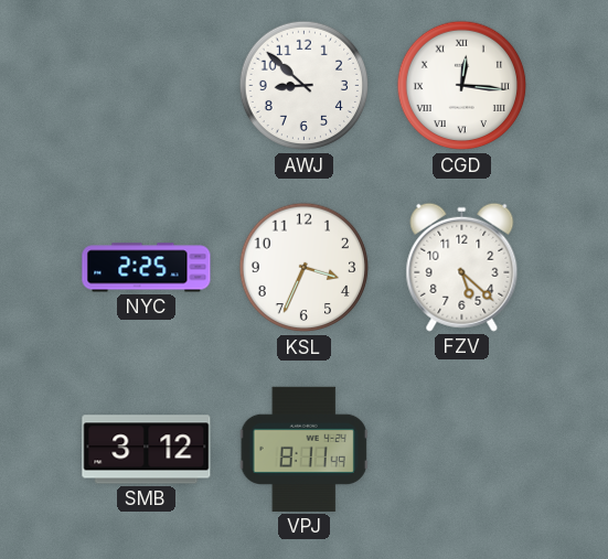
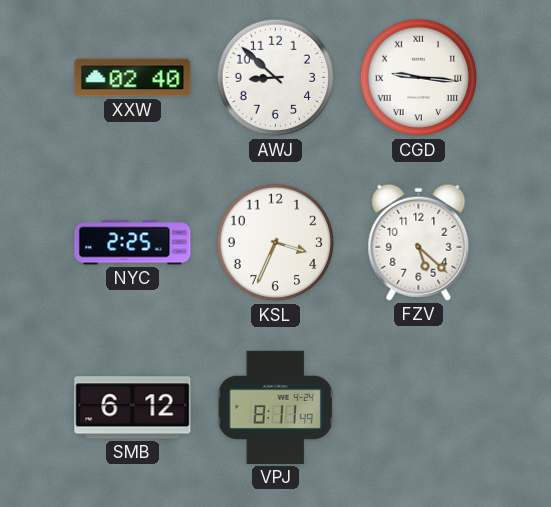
XXW: none -> 02:40 (133, 78)
CGD: 12:16 -> 9:16 (419, 78)
SMB: 3:12 -> 6:12 (133, 408)
